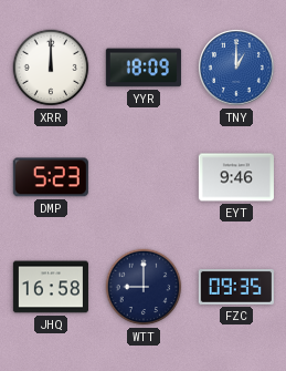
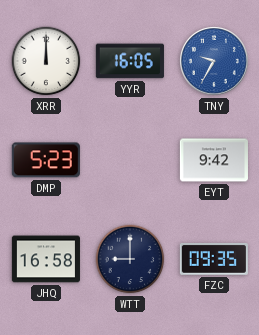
YYR: 18:09 -> 16:05 (130, 61)
TNY: 1:00 -> 9:35 (215, 62)
EYT: 9:46 -> 9:42 (214, 160)
